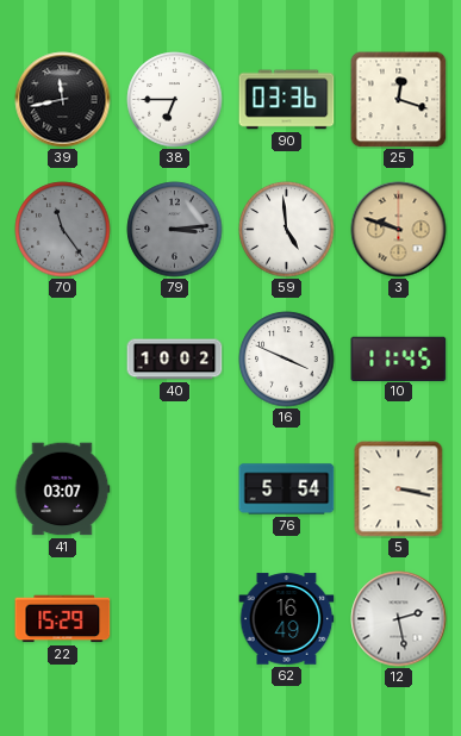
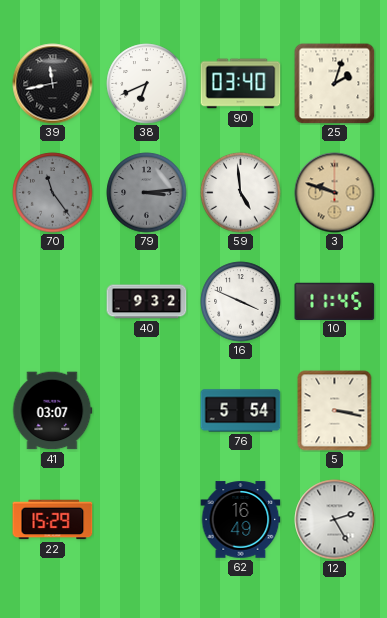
38: 6:45 -> 6:41 (147, 84)
90: 03:36 -> 03:40 (241, 84)
25: 12:18 -> 2:03 (335, 84)
40: 10:02 -> 9:32 (147, 302)
12: 2:28 -> 2:25 (335, 520)
